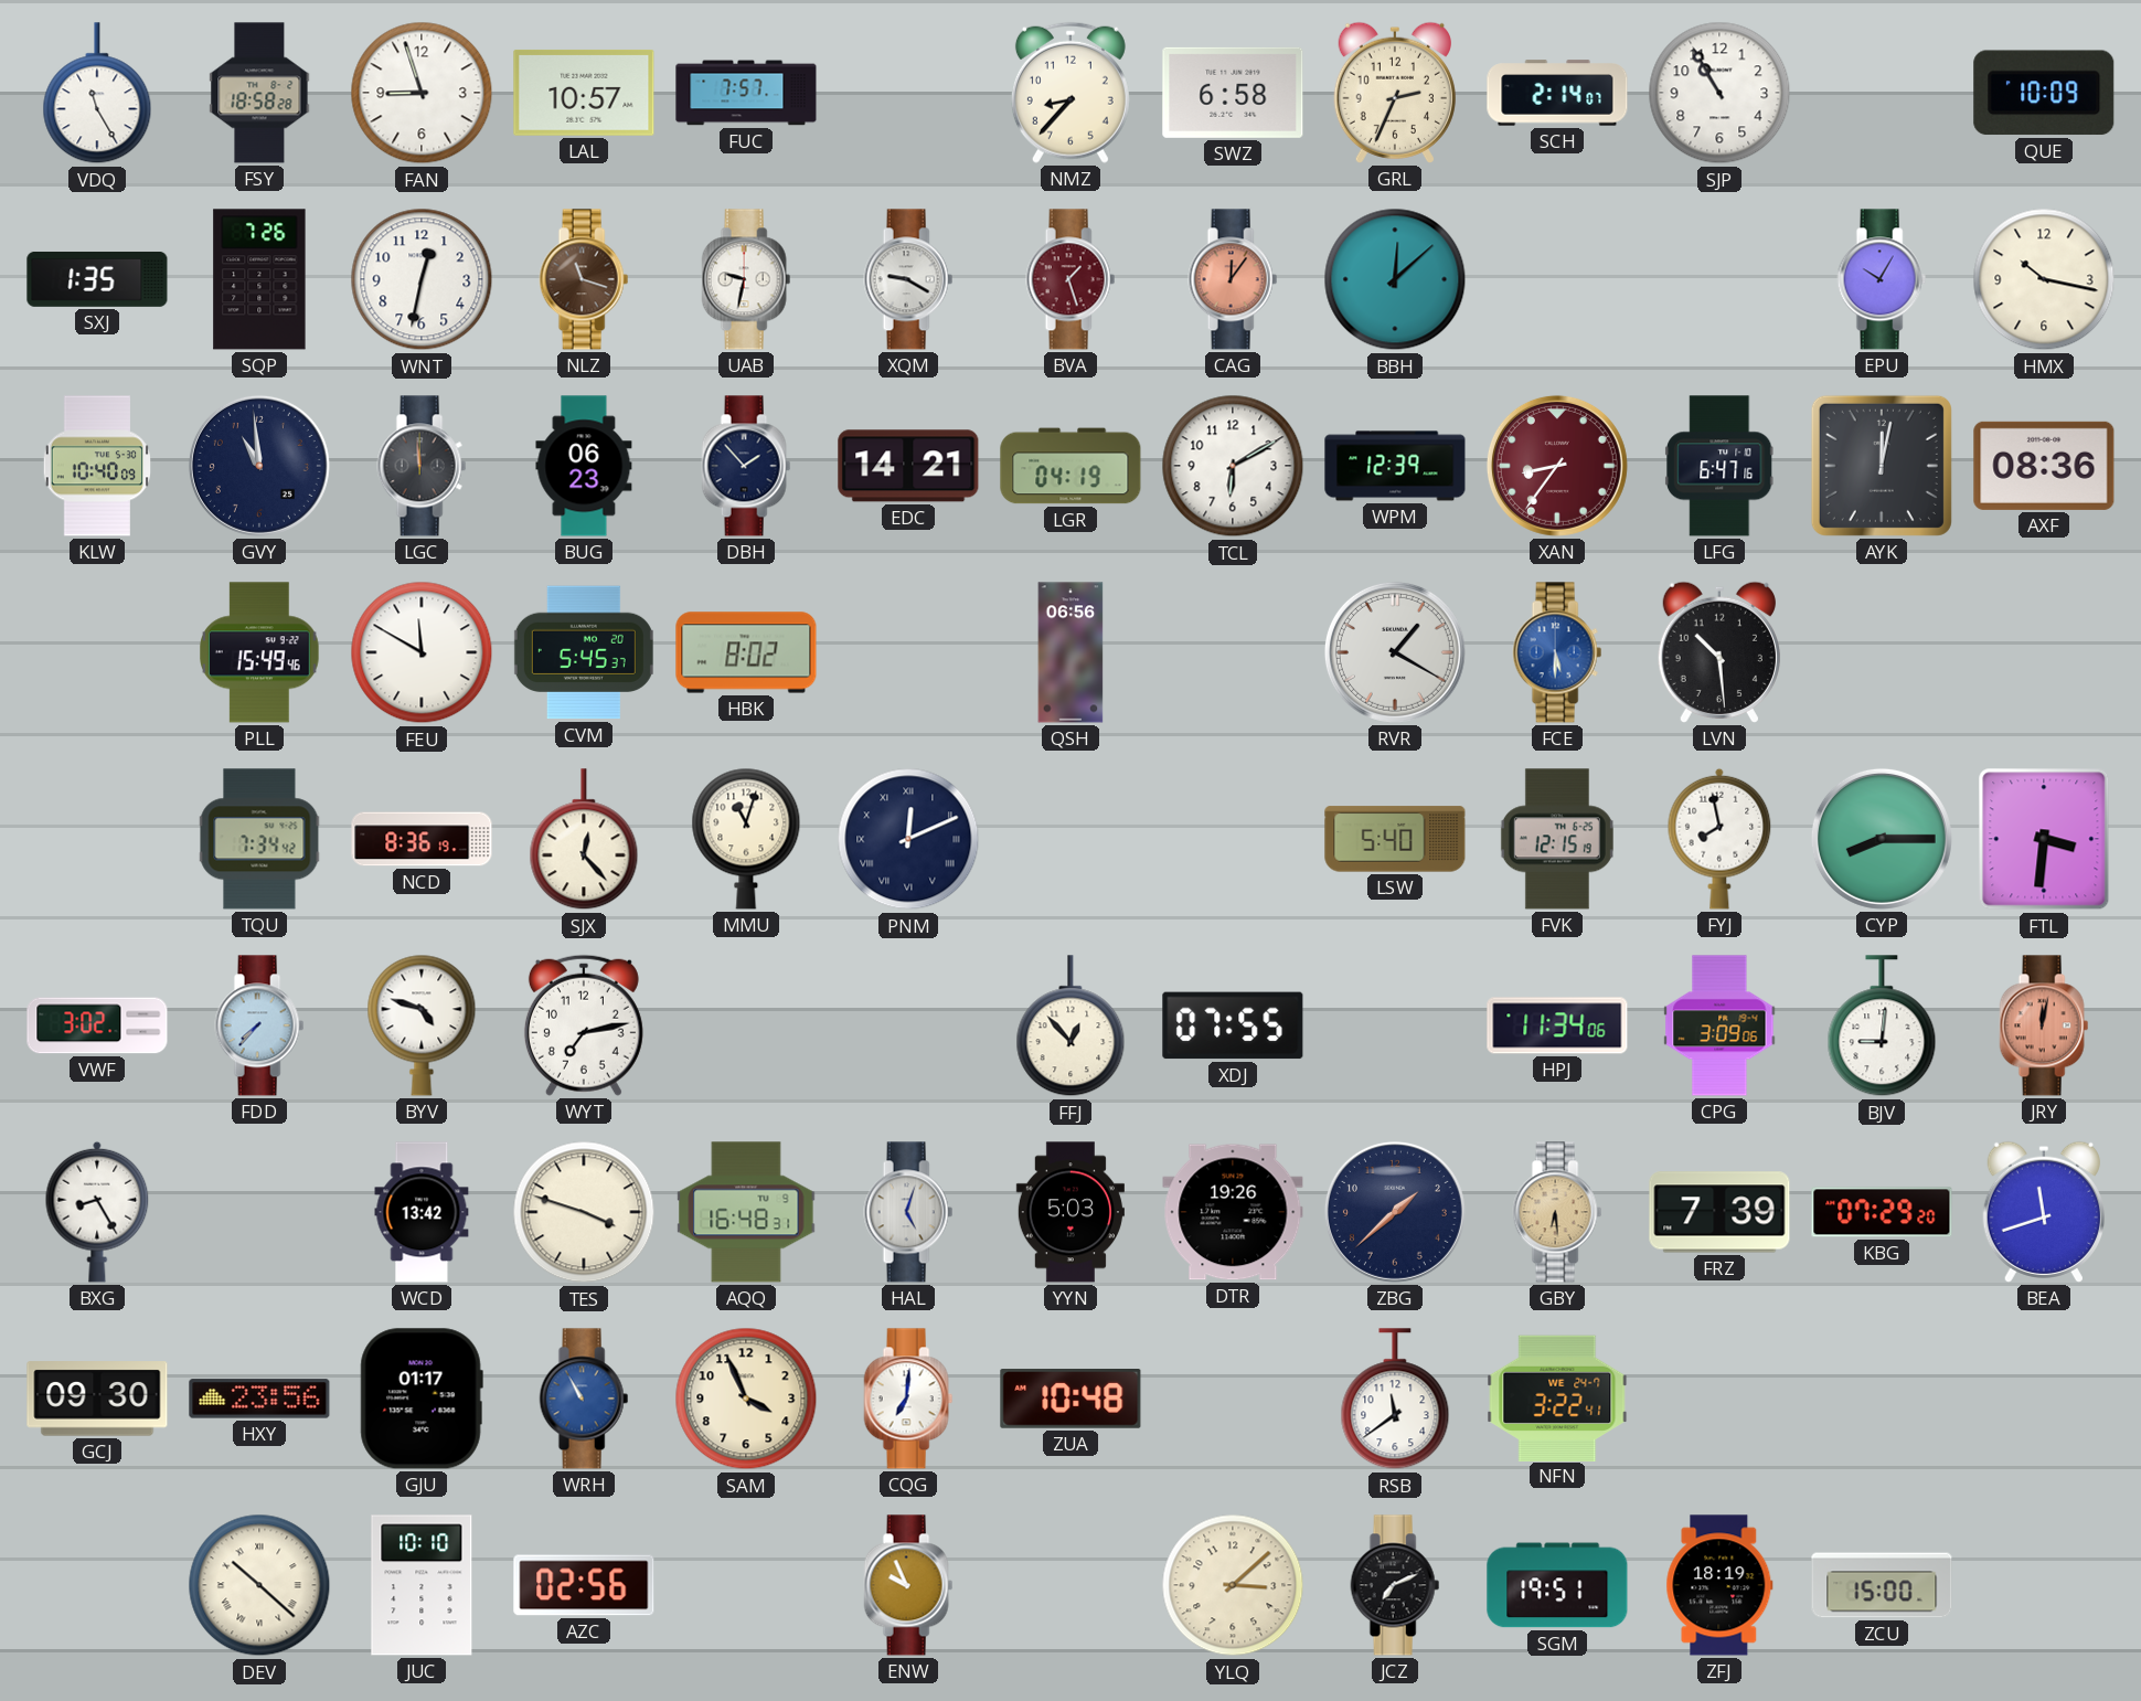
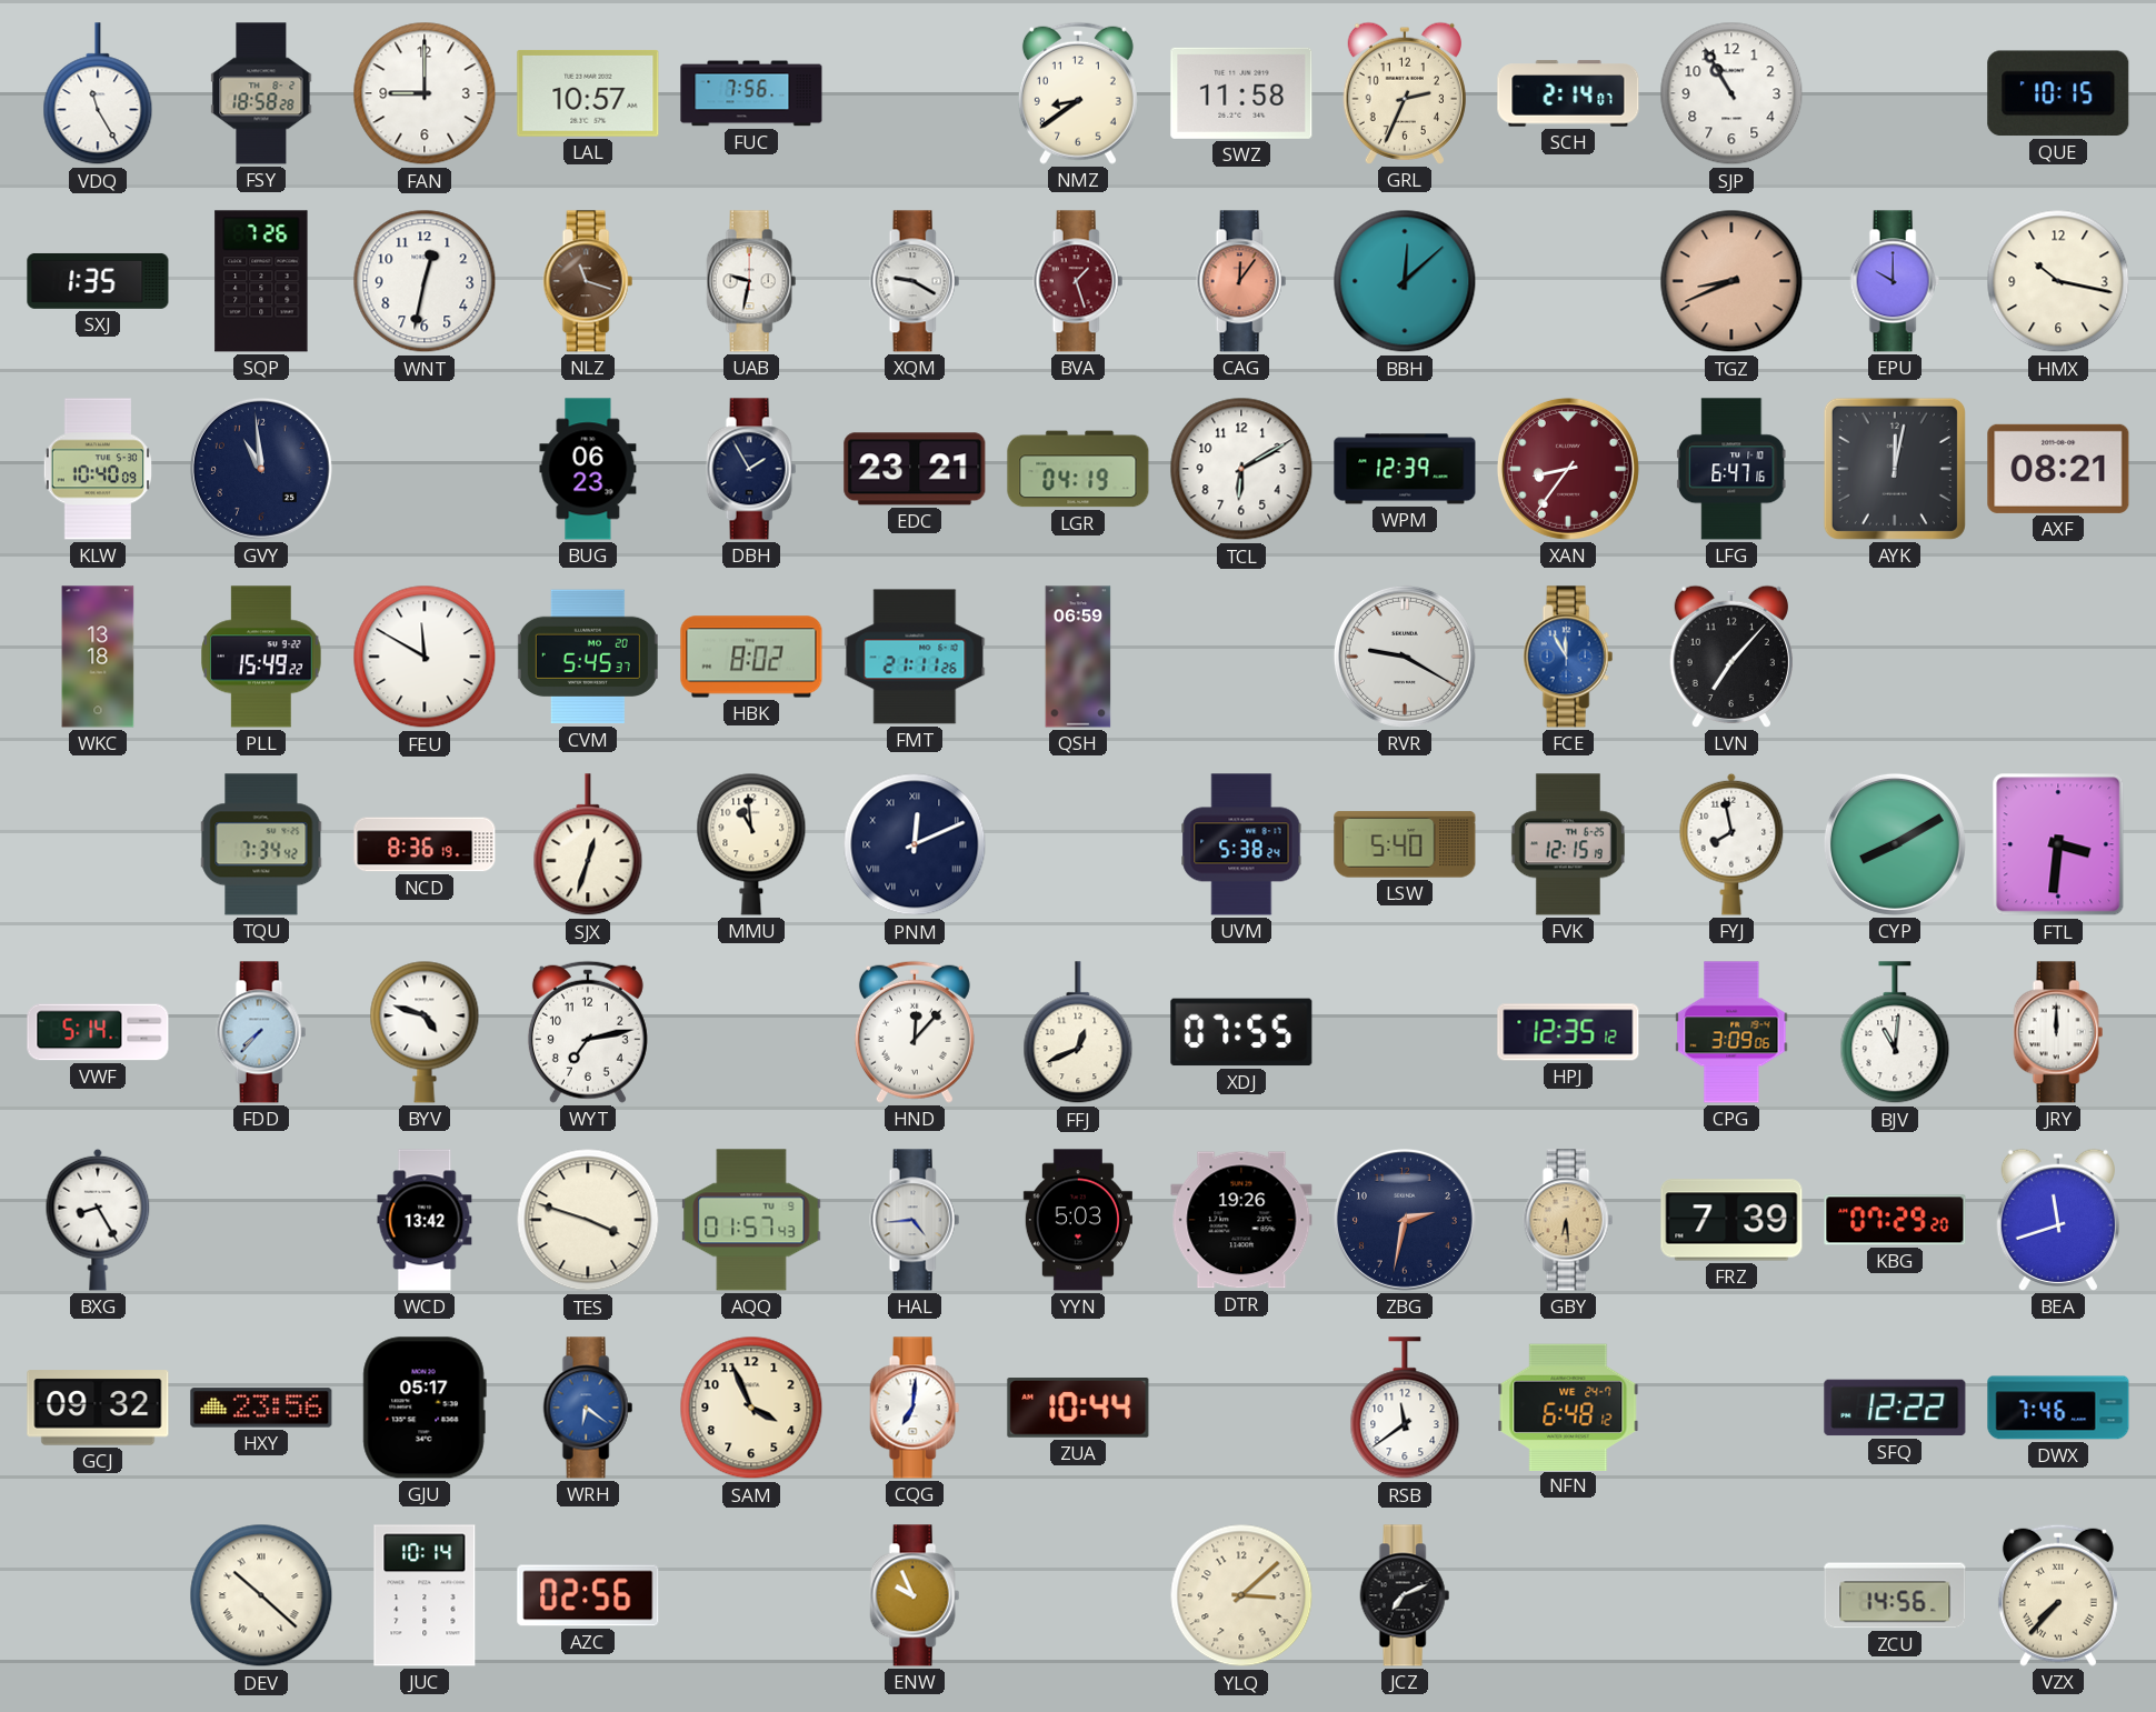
FAN: 8:57 -> 9:00 (425, 93)
FUC: 7:57 -> 7:56 (751, 93)
NMZ: 8:37 -> 8:39 (1078, 93)
SWZ: 6:58 -> 11:58 (1241, 93)
QUE: 10:09 -> 10:15 (2058, 93)
TGZ: none -> 8:41 (1731, 281)
EPU: 10:05 -> 10:00 (1895, 281)
LGC: 11:59 -> none (422, 466)
DBH: 1:53 -> 1:55 (751, 469)
EDC: 14:21 -> 23:21 (915, 469)
AXF: 08:36 -> 08:21 (2058, 469)
WKC: none -> 13:18 (98, 657)
PLL: 15:49:46 -> 15:49:22 (262, 657)
FMT: none -> 21:11 (915, 657)
QSH: 06:56 -> 06:59 (1078, 657)
RVR: 1:20 -> 9:20 (1405, 657)
FCE: 5:30 -> 11:55 (1568, 657)
LVN: 10:29 -> 7:07 (1731, 657)
SJX: 12:23 -> 12:33 (588, 845)
MMU: 11:03 -> 10:59 (751, 844)
UVM: none -> 5:38 (1241, 844)
CYP: 8:15 -> 8:10 (1895, 844)
VWF: 3:02 -> 5:14 (98, 1032)
HND: none -> 12:07 (915, 1032)
FFJ: 12:53 -> 12:41 (1078, 1033)
HPJ: 11:34 -> 12:35 (1568, 1032)
BJV: 9:01 -> 11:01 (1895, 1033)
JRY: 12:02 -> 12:00 (2058, 1032)
JRY dial: salmon -> white (2058, 1032)
AQQ: 16:48 -> 01:57 (751, 1220)
HAL: 5:03 -> 4:44 (915, 1220)
ZBG: 1:38 -> 2:32 (1405, 1220)
GCJ: 09:30 -> 09:32 (98, 1408)
GJU: 01:17 -> 05:17 (425, 1408)
WRH: 10:55 -> 6:21 (588, 1408)
ZUA: 10:48 -> 10:44 (1078, 1409)
NFN: 3:22 -> 6:48 (1568, 1406)
SFQ: none -> 12:22 (1895, 1408)
DWX: none -> 7:46 (2058, 1408)
JUC: 10:10 -> 10:14 (425, 1595)
SGM: 19:51 -> none (1557, 1585)
ZFJ: 18:19 -> none (1719, 1585)
ZCU: 15:00 -> 14:56 (1895, 1595)
VZX: none -> 7:37 (2058, 1595)
